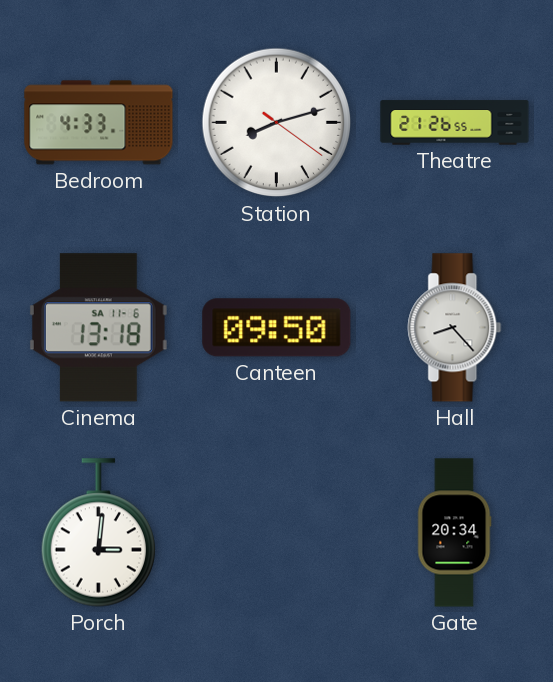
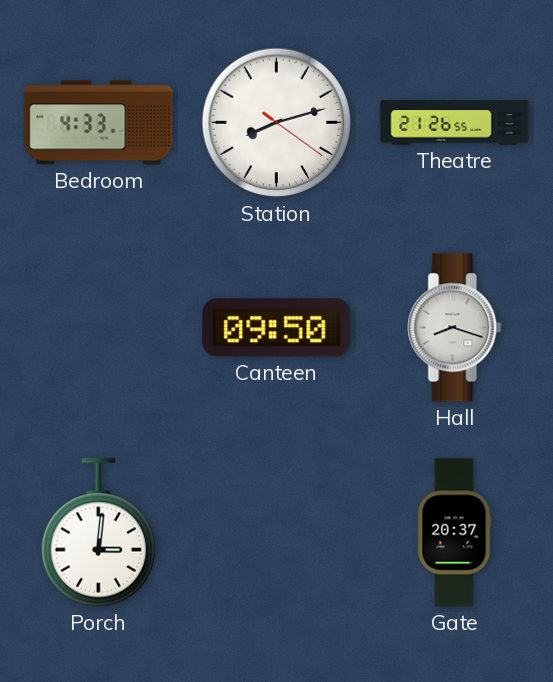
Cinema: 13:18 -> none (98, 328)
Hall: 8:23 -> 8:18 (455, 328)
Gate: 20:34 -> 20:37 (454, 533)
